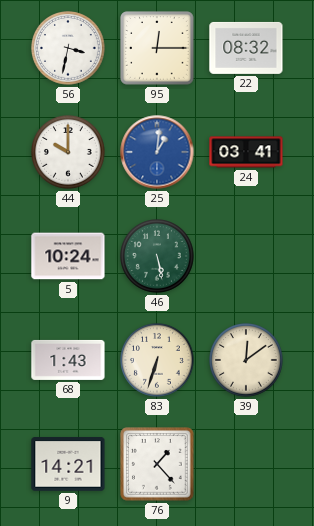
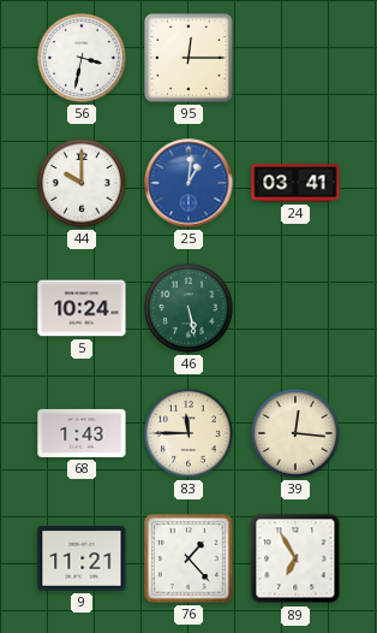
22: 08:32 -> none (246, 48)
83: 6:33 -> 11:45 (190, 434)
39: 12:09 -> 12:16 (297, 434)
9: 14:21 -> 11:21 (82, 558)
89: none -> 6:55 (295, 558)
